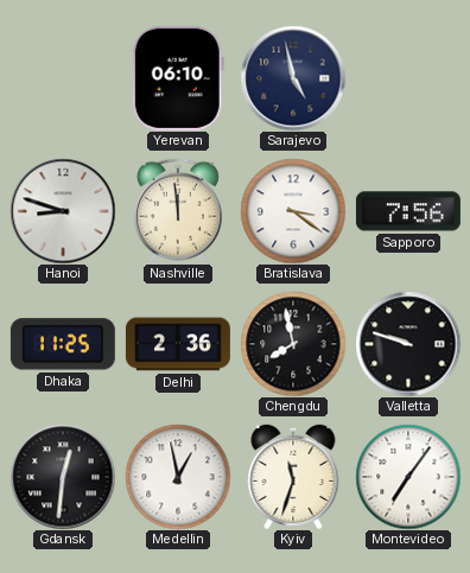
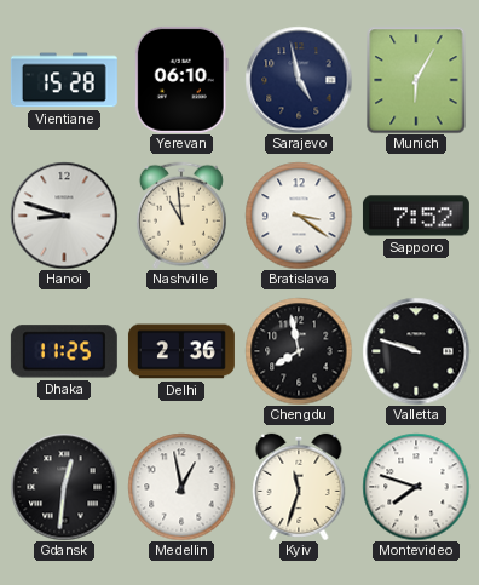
Vientiane: none -> 15:28 (64, 80)
Munich: none -> 6:05 (416, 80)
Nashville: 11:59 -> 10:59 (181, 216)
Sapporo: 7:56 -> 7:52 (416, 216)
Montevideo: 7:06 -> 7:48 (416, 487)
